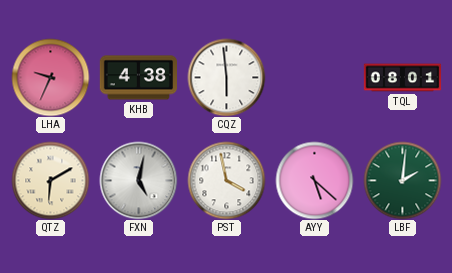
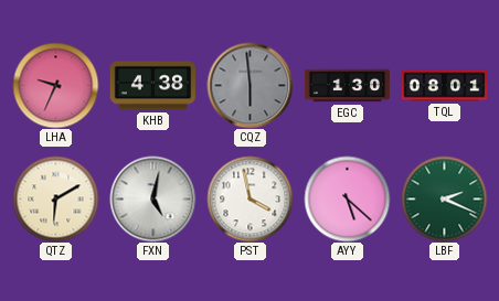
CQZ dial: white -> grey (250, 85)
EGC: none -> 1:30 (347, 86)
LBF: 2:01 -> 2:19 (444, 198)
